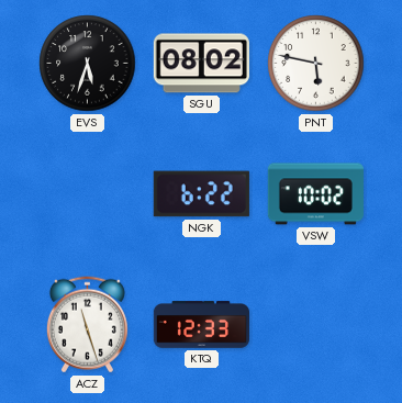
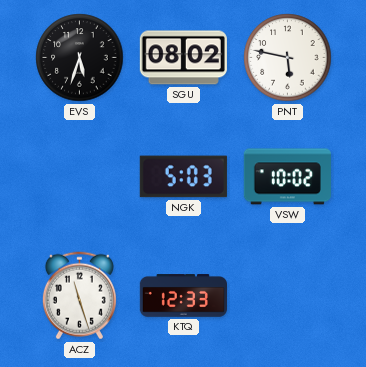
NGK: 6:22 -> 5:03 (183, 177)
